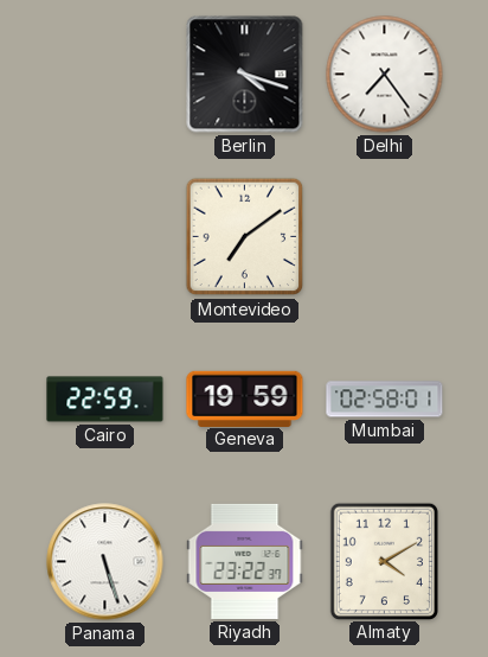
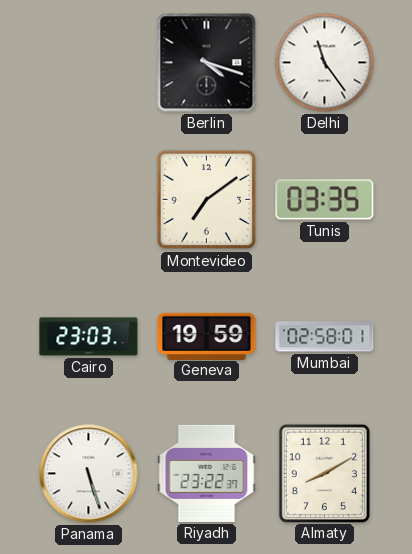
Delhi: 7:24 -> 11:24 (325, 63)
Tunis: none -> 03:35 (325, 200)
Cairo: 22:59 -> 23:03 (89, 337)
Almaty: 4:10 -> 8:10 (324, 473)
